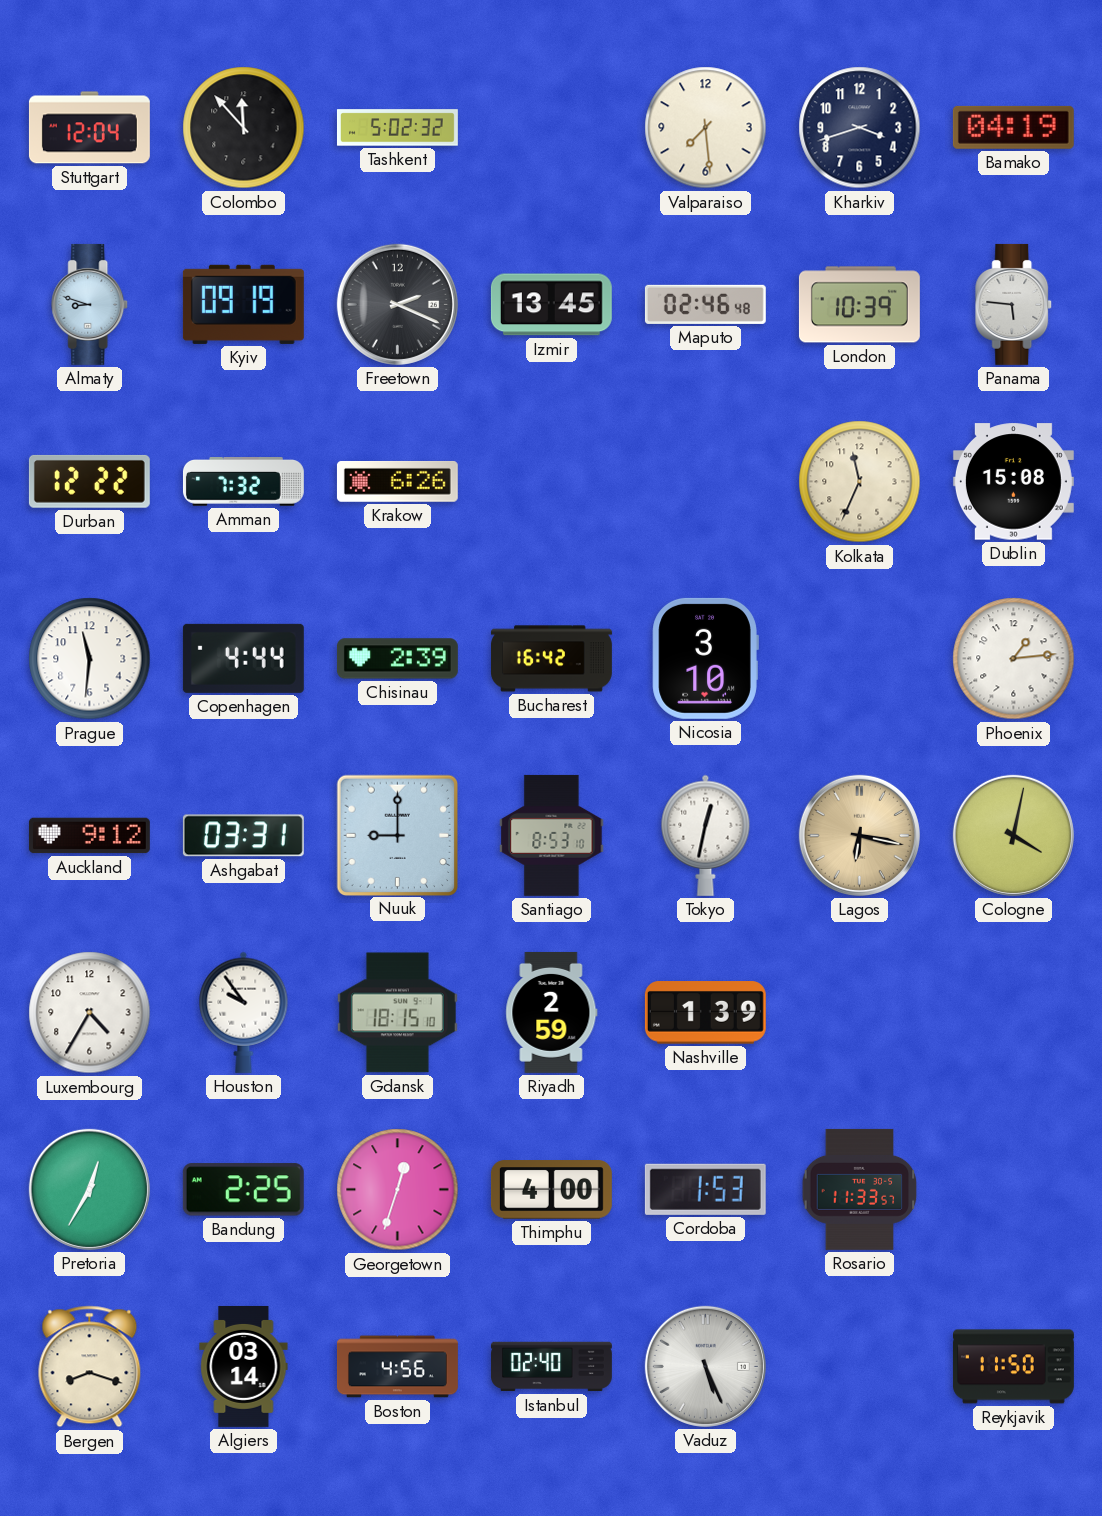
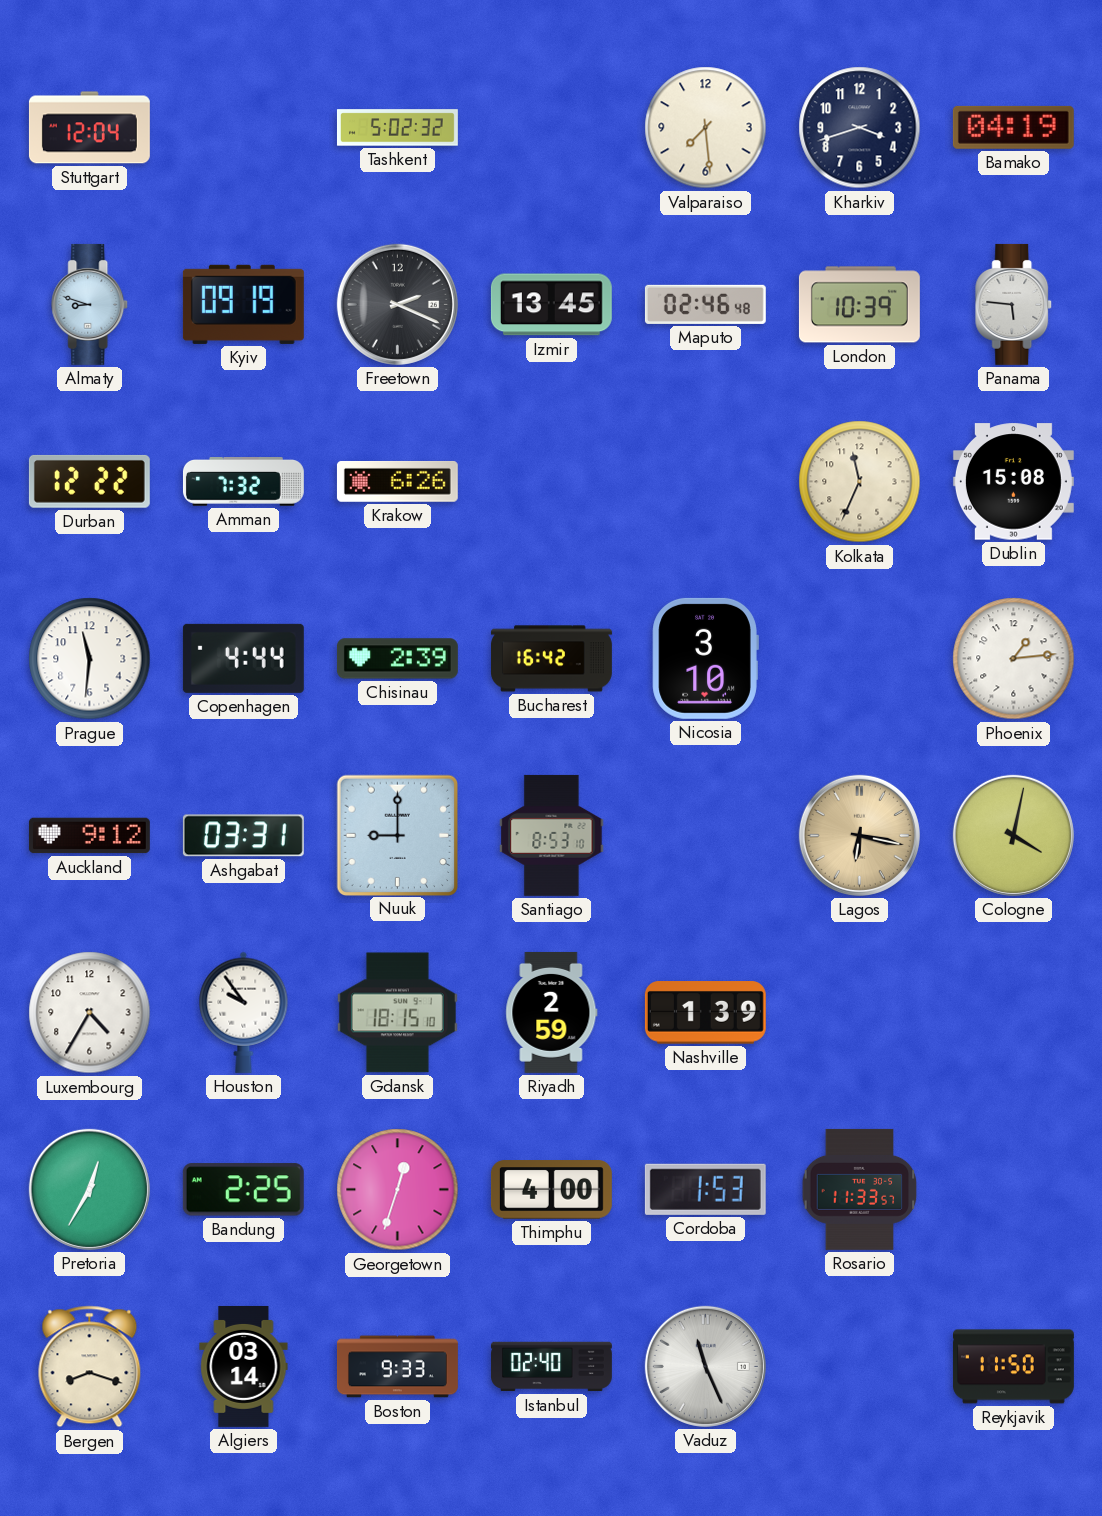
Colombo: 11:53 -> none (244, 128)
Tokyo: 12:32 -> none (706, 835)
Boston: 4:56 -> 9:33 (397, 1367)
Vaduz: 5:26 -> 11:26 (705, 1366)
